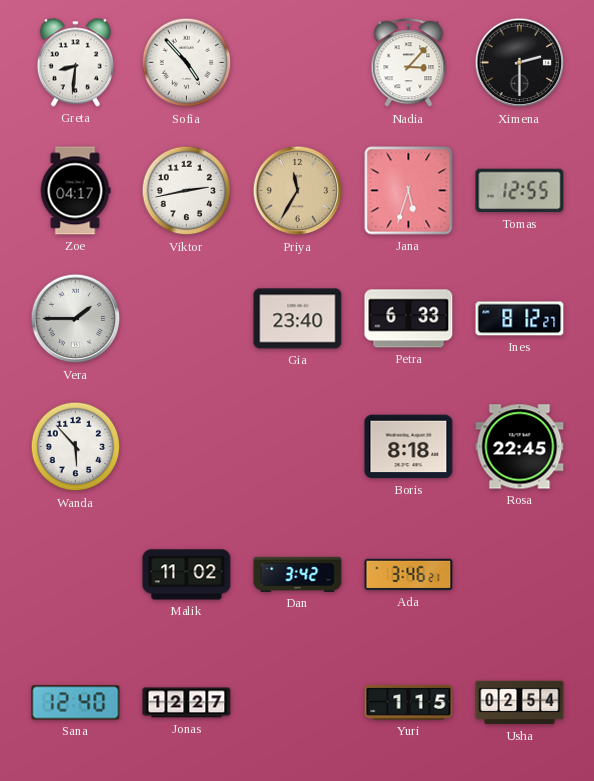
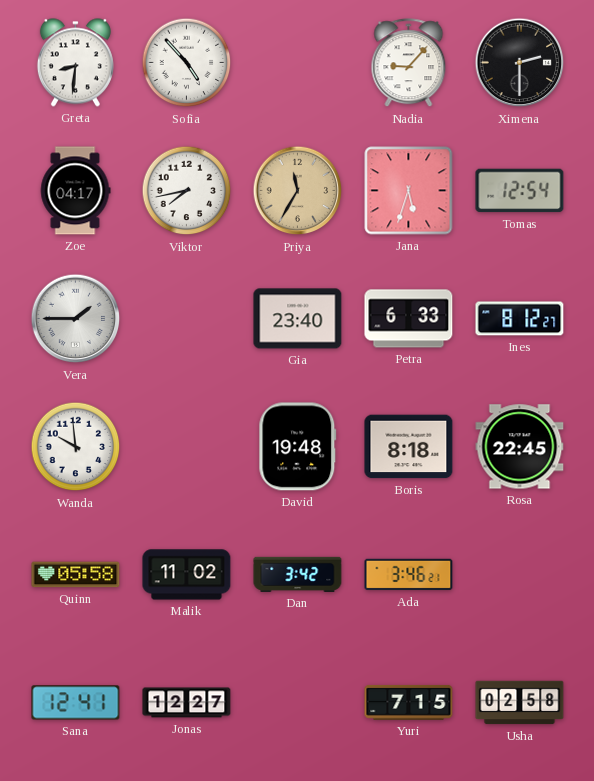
Nadia: 3:07 -> 9:07 (409, 63)
Viktor: 2:43 -> 7:43 (187, 191)
Tomas: 12:55 -> 12:54 (520, 191)
Wanda: 5:53 -> 9:59 (76, 447)
David: none -> 19:48 (298, 447)
Quinn: none -> 05:58 (76, 575)
Sana: 12:40 -> 12:41 (76, 703)
Yuri: 1:15 -> 7:15 (409, 702)
Usha: 02:54 -> 02:58 (520, 703)
